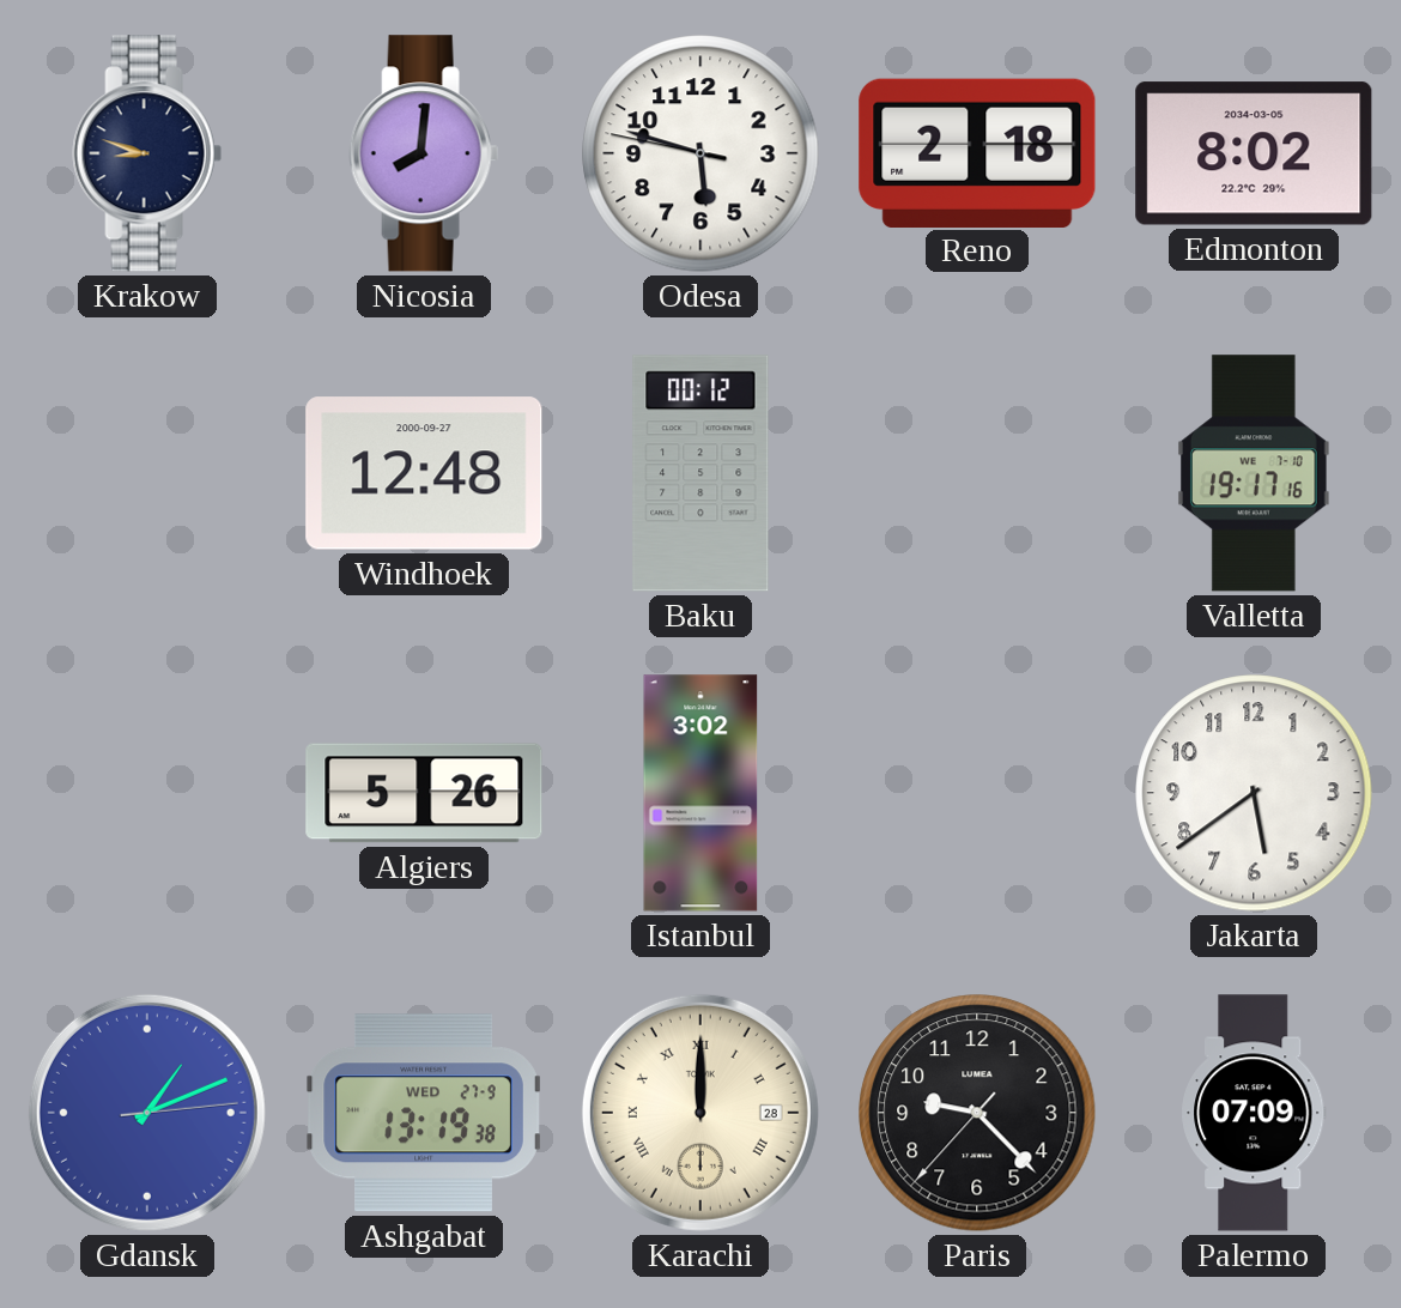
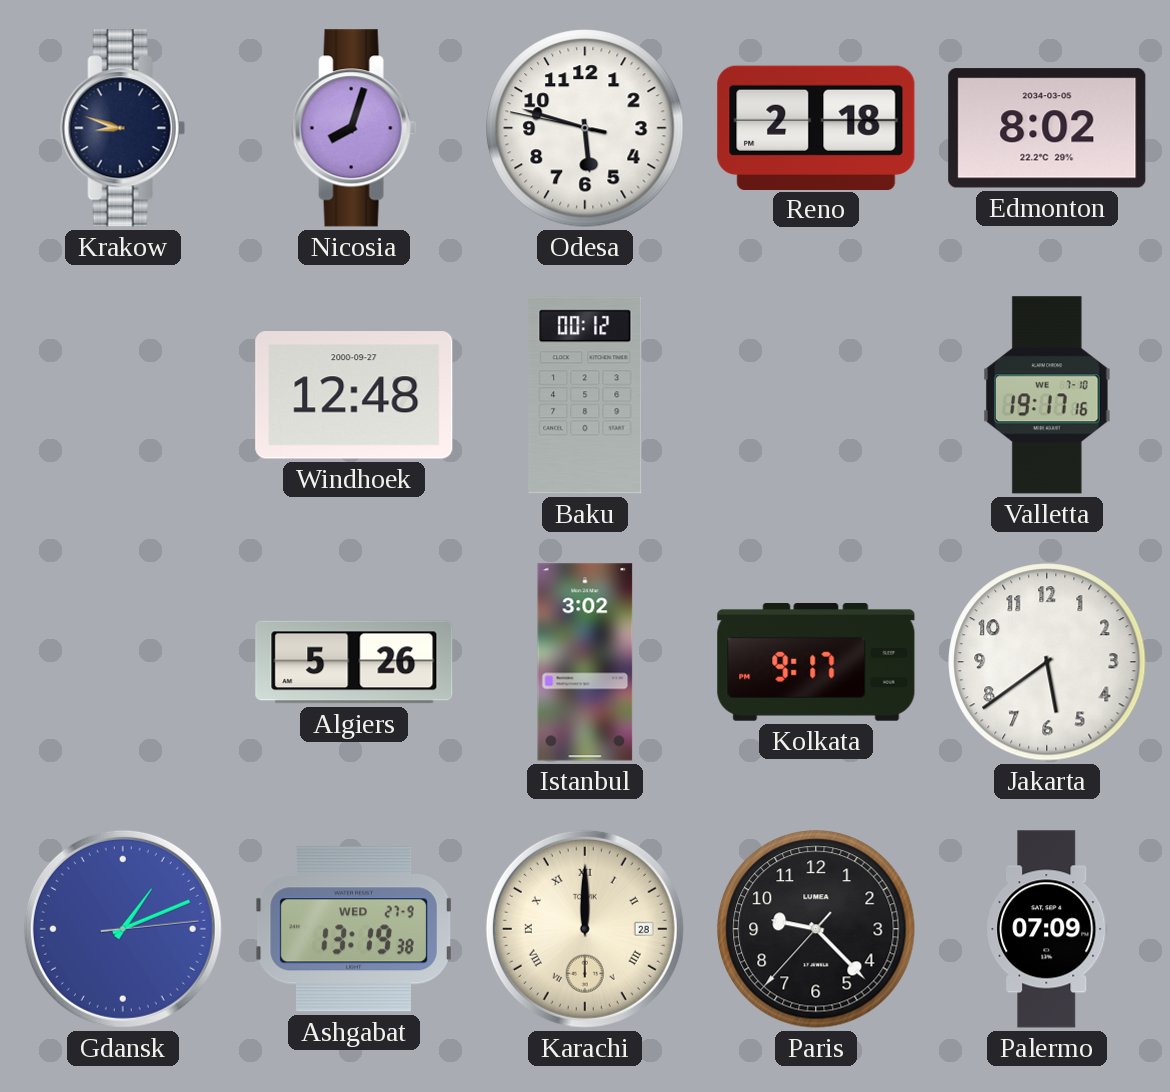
Nicosia: 8:01 -> 8:03 (354, 128)
Kolkata: none -> 9:17 (816, 663)
